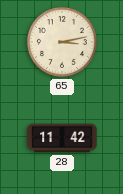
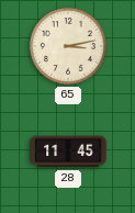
28: 11:42 -> 11:45 (68, 152)
